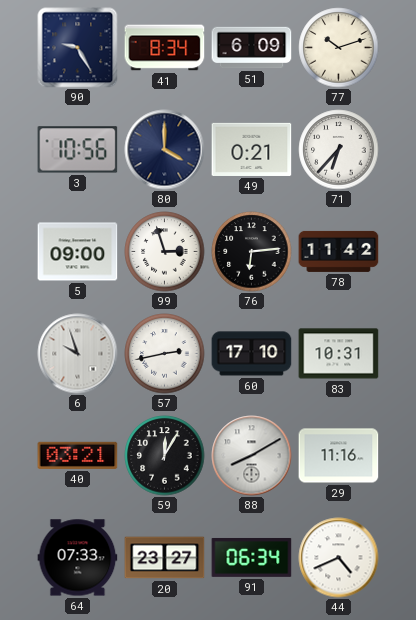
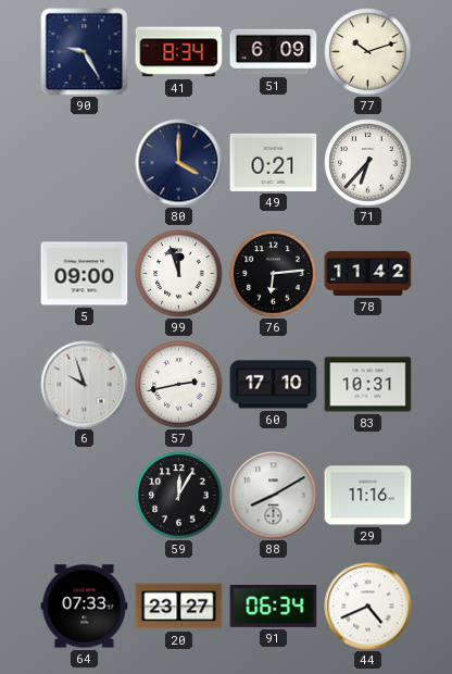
3: 10:56 -> none (78, 150)
99: 2:57 -> 11:57 (179, 274)
40: 03:21 -> none (78, 455)
